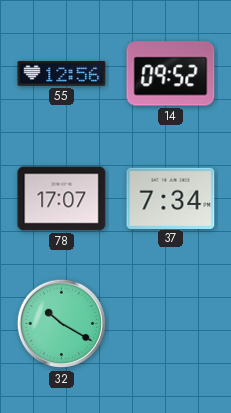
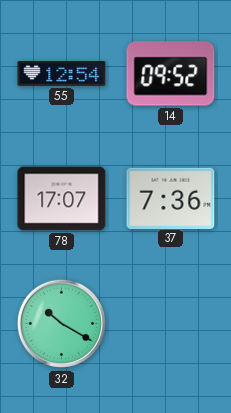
55: 12:56 -> 12:54 (62, 74)
37: 7:34 -> 7:36 (171, 198)
